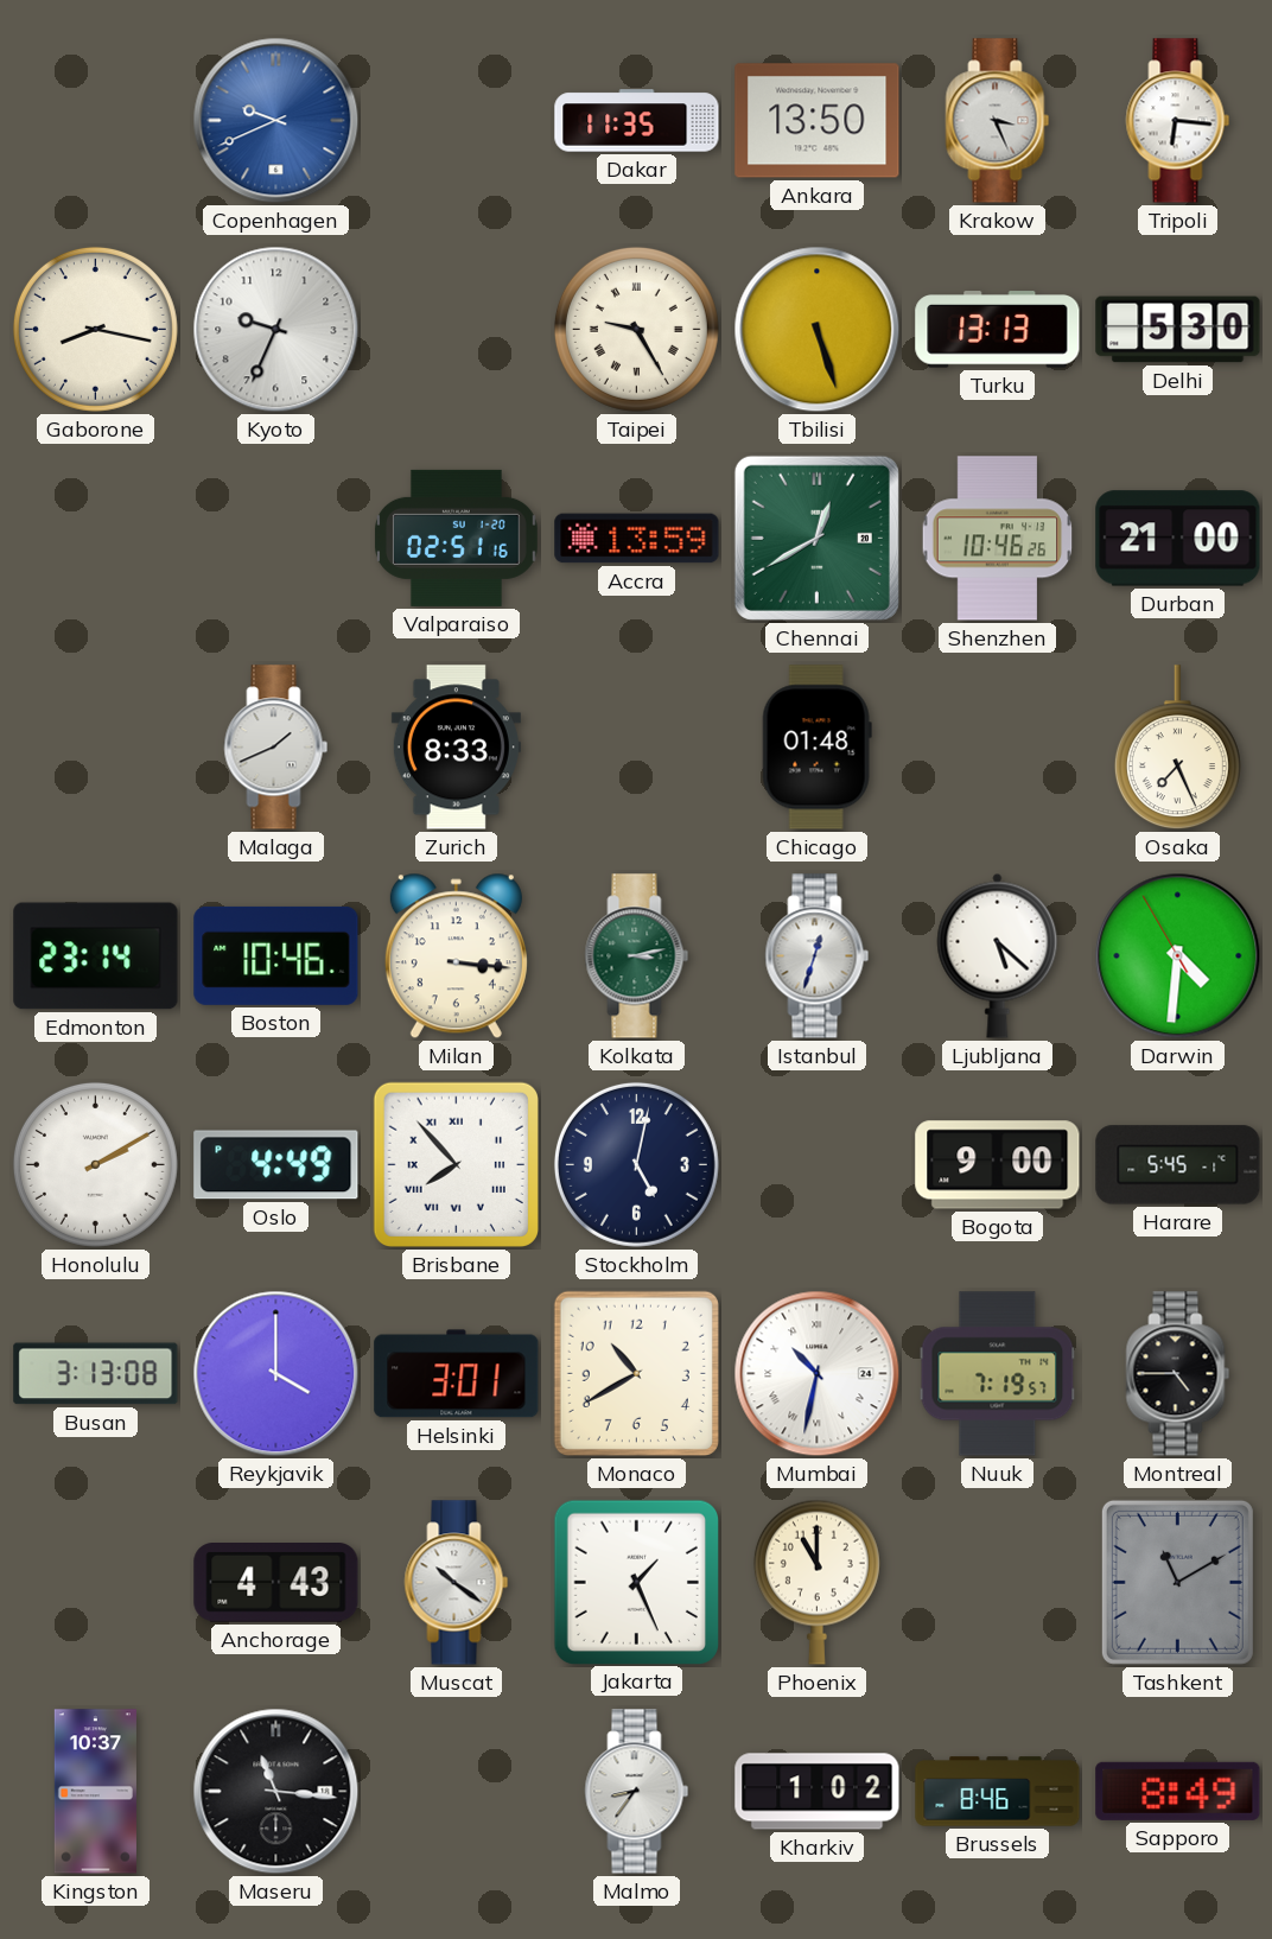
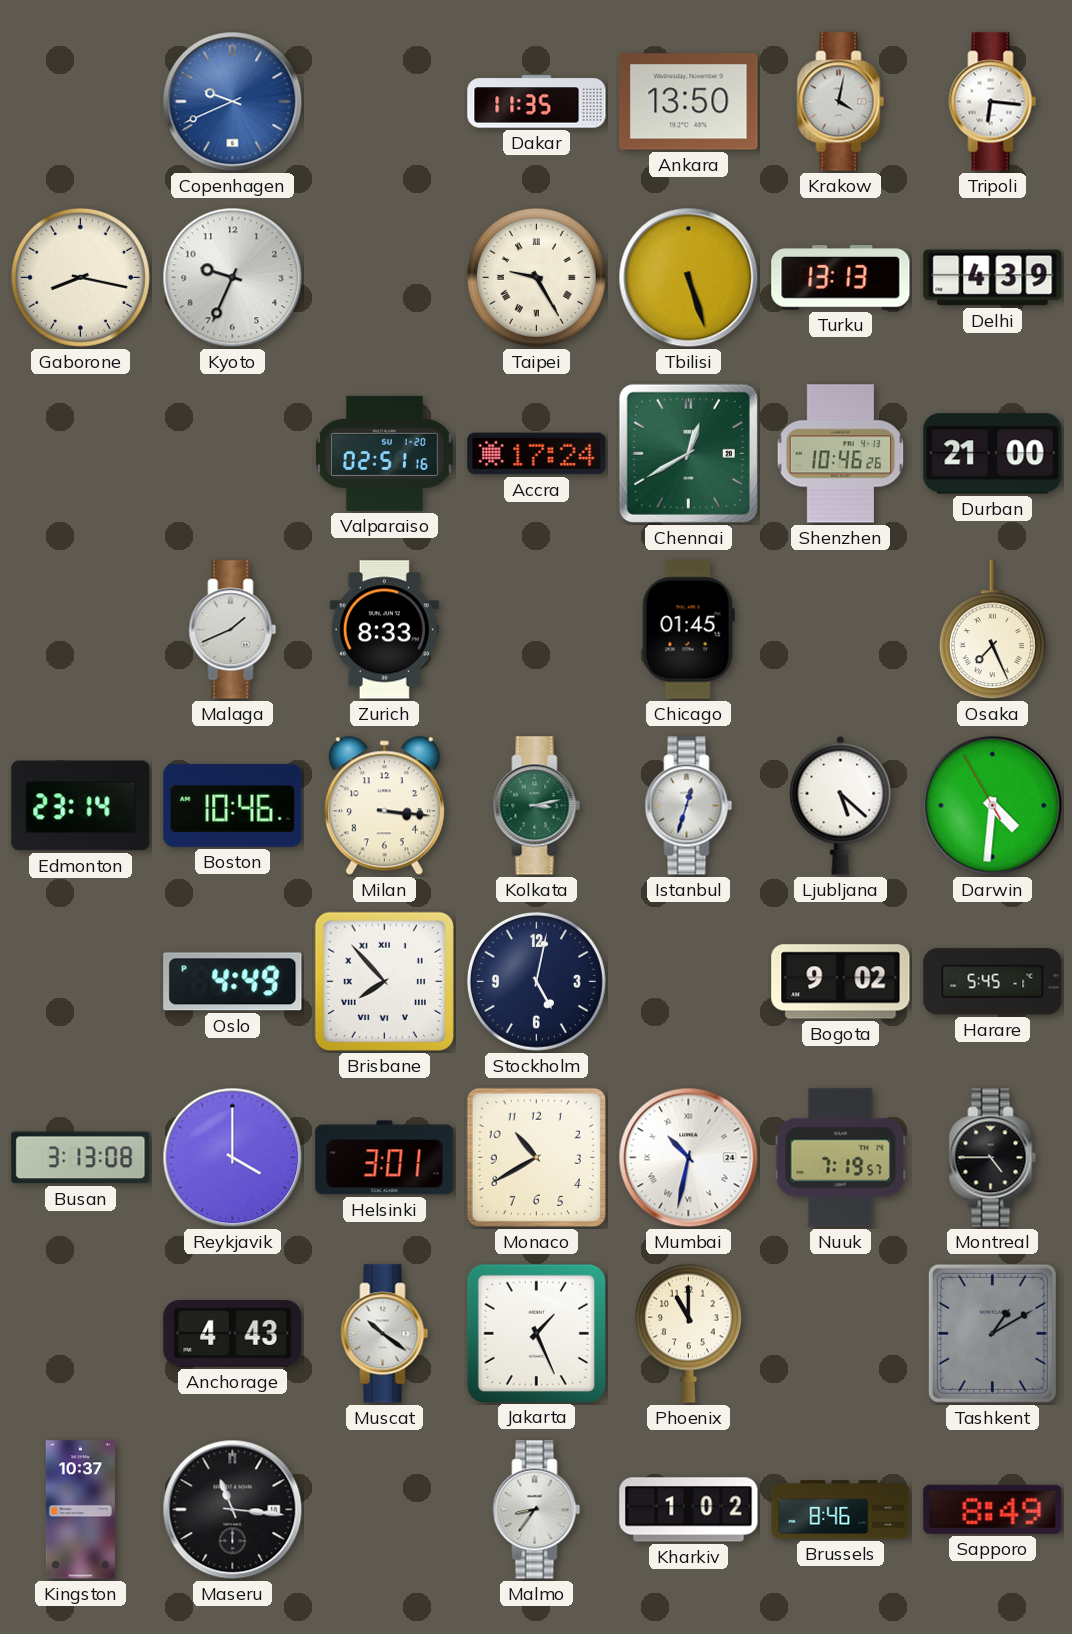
Krakow: 3:26 -> 4:02 (841, 102)
Delhi: 5:30 -> 4:39 (993, 278)
Accra: 13:59 -> 17:24 (537, 454)
Chicago: 01:48 -> 01:45 (688, 630)
Honolulu: 2:10 -> none (95, 1164)
Bogota: 9:00 -> 9:02 (841, 982)
Tashkent: 11:10 -> 1:10 (992, 1333)
